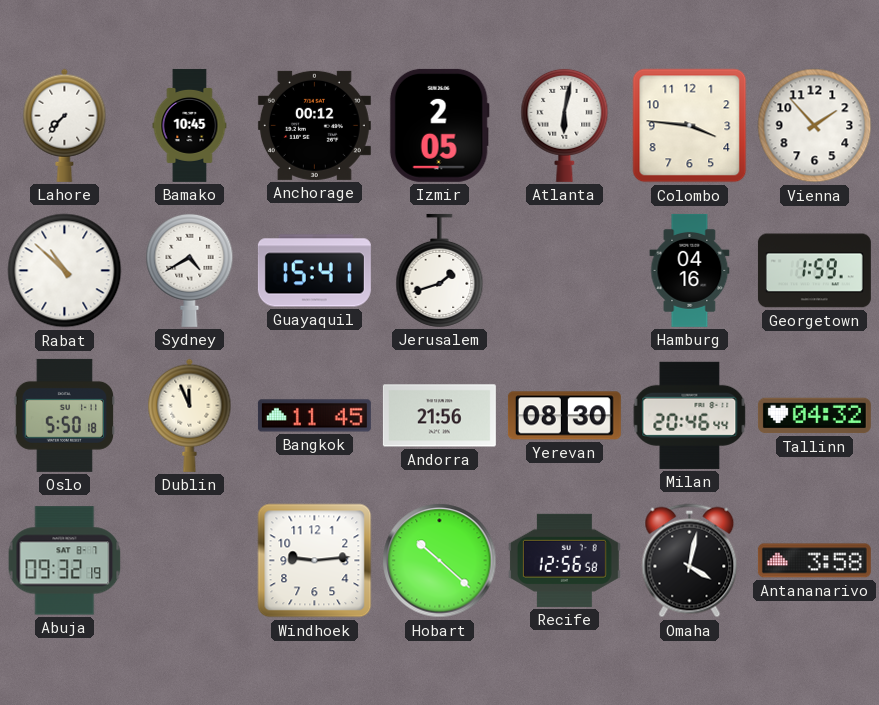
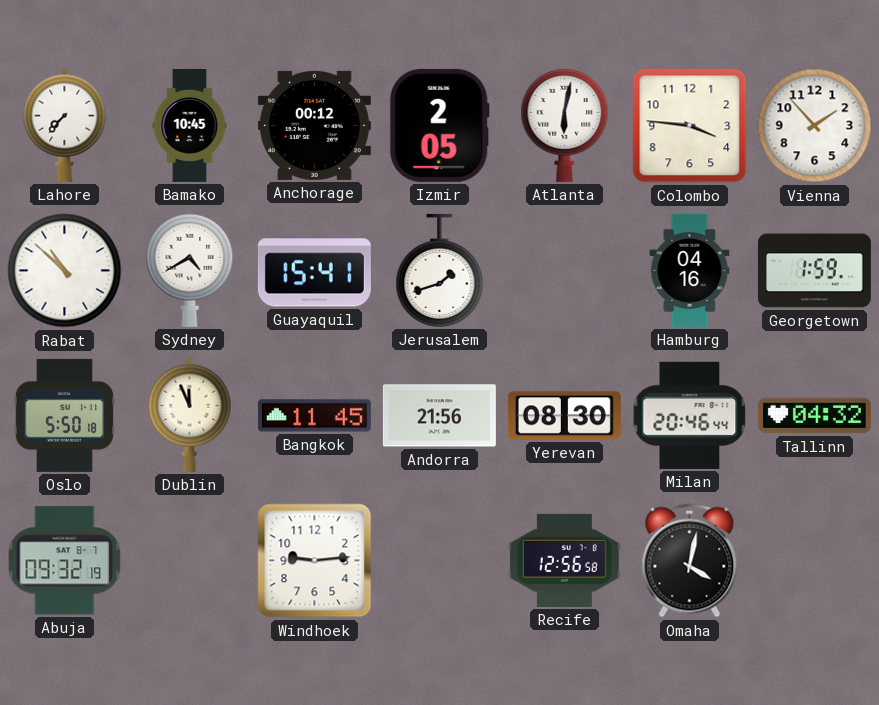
Hobart: 10:22 -> none (440, 561)
Antananarivo: 3:58 -> none (814, 561)
